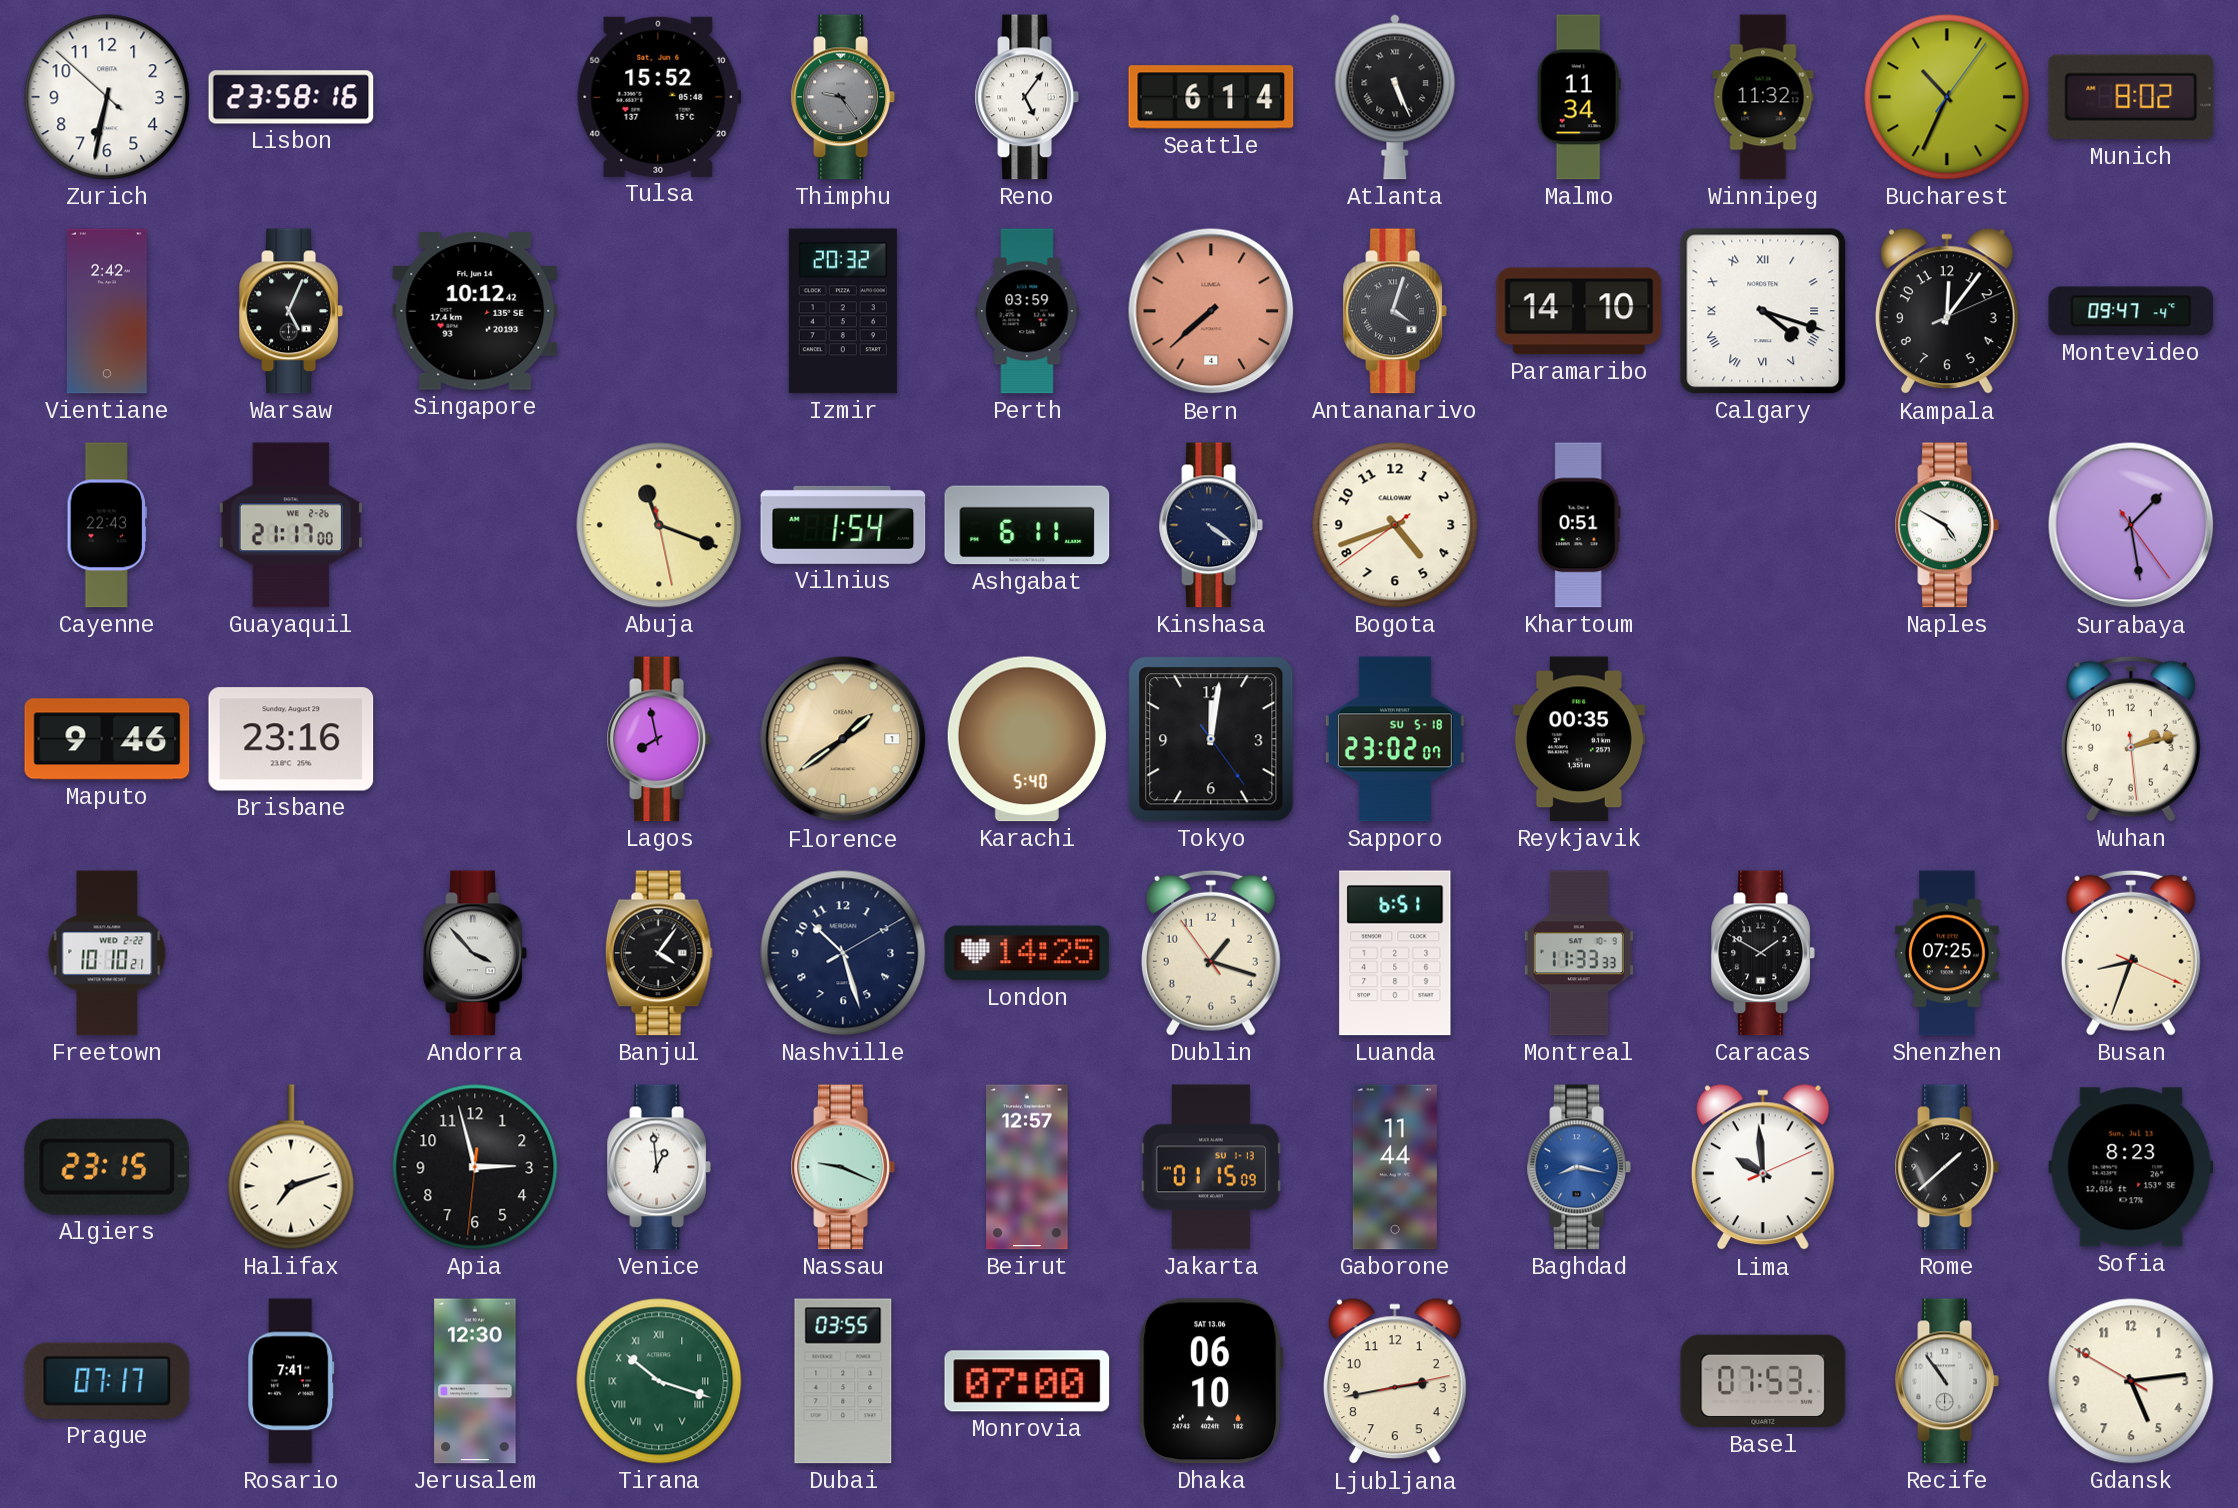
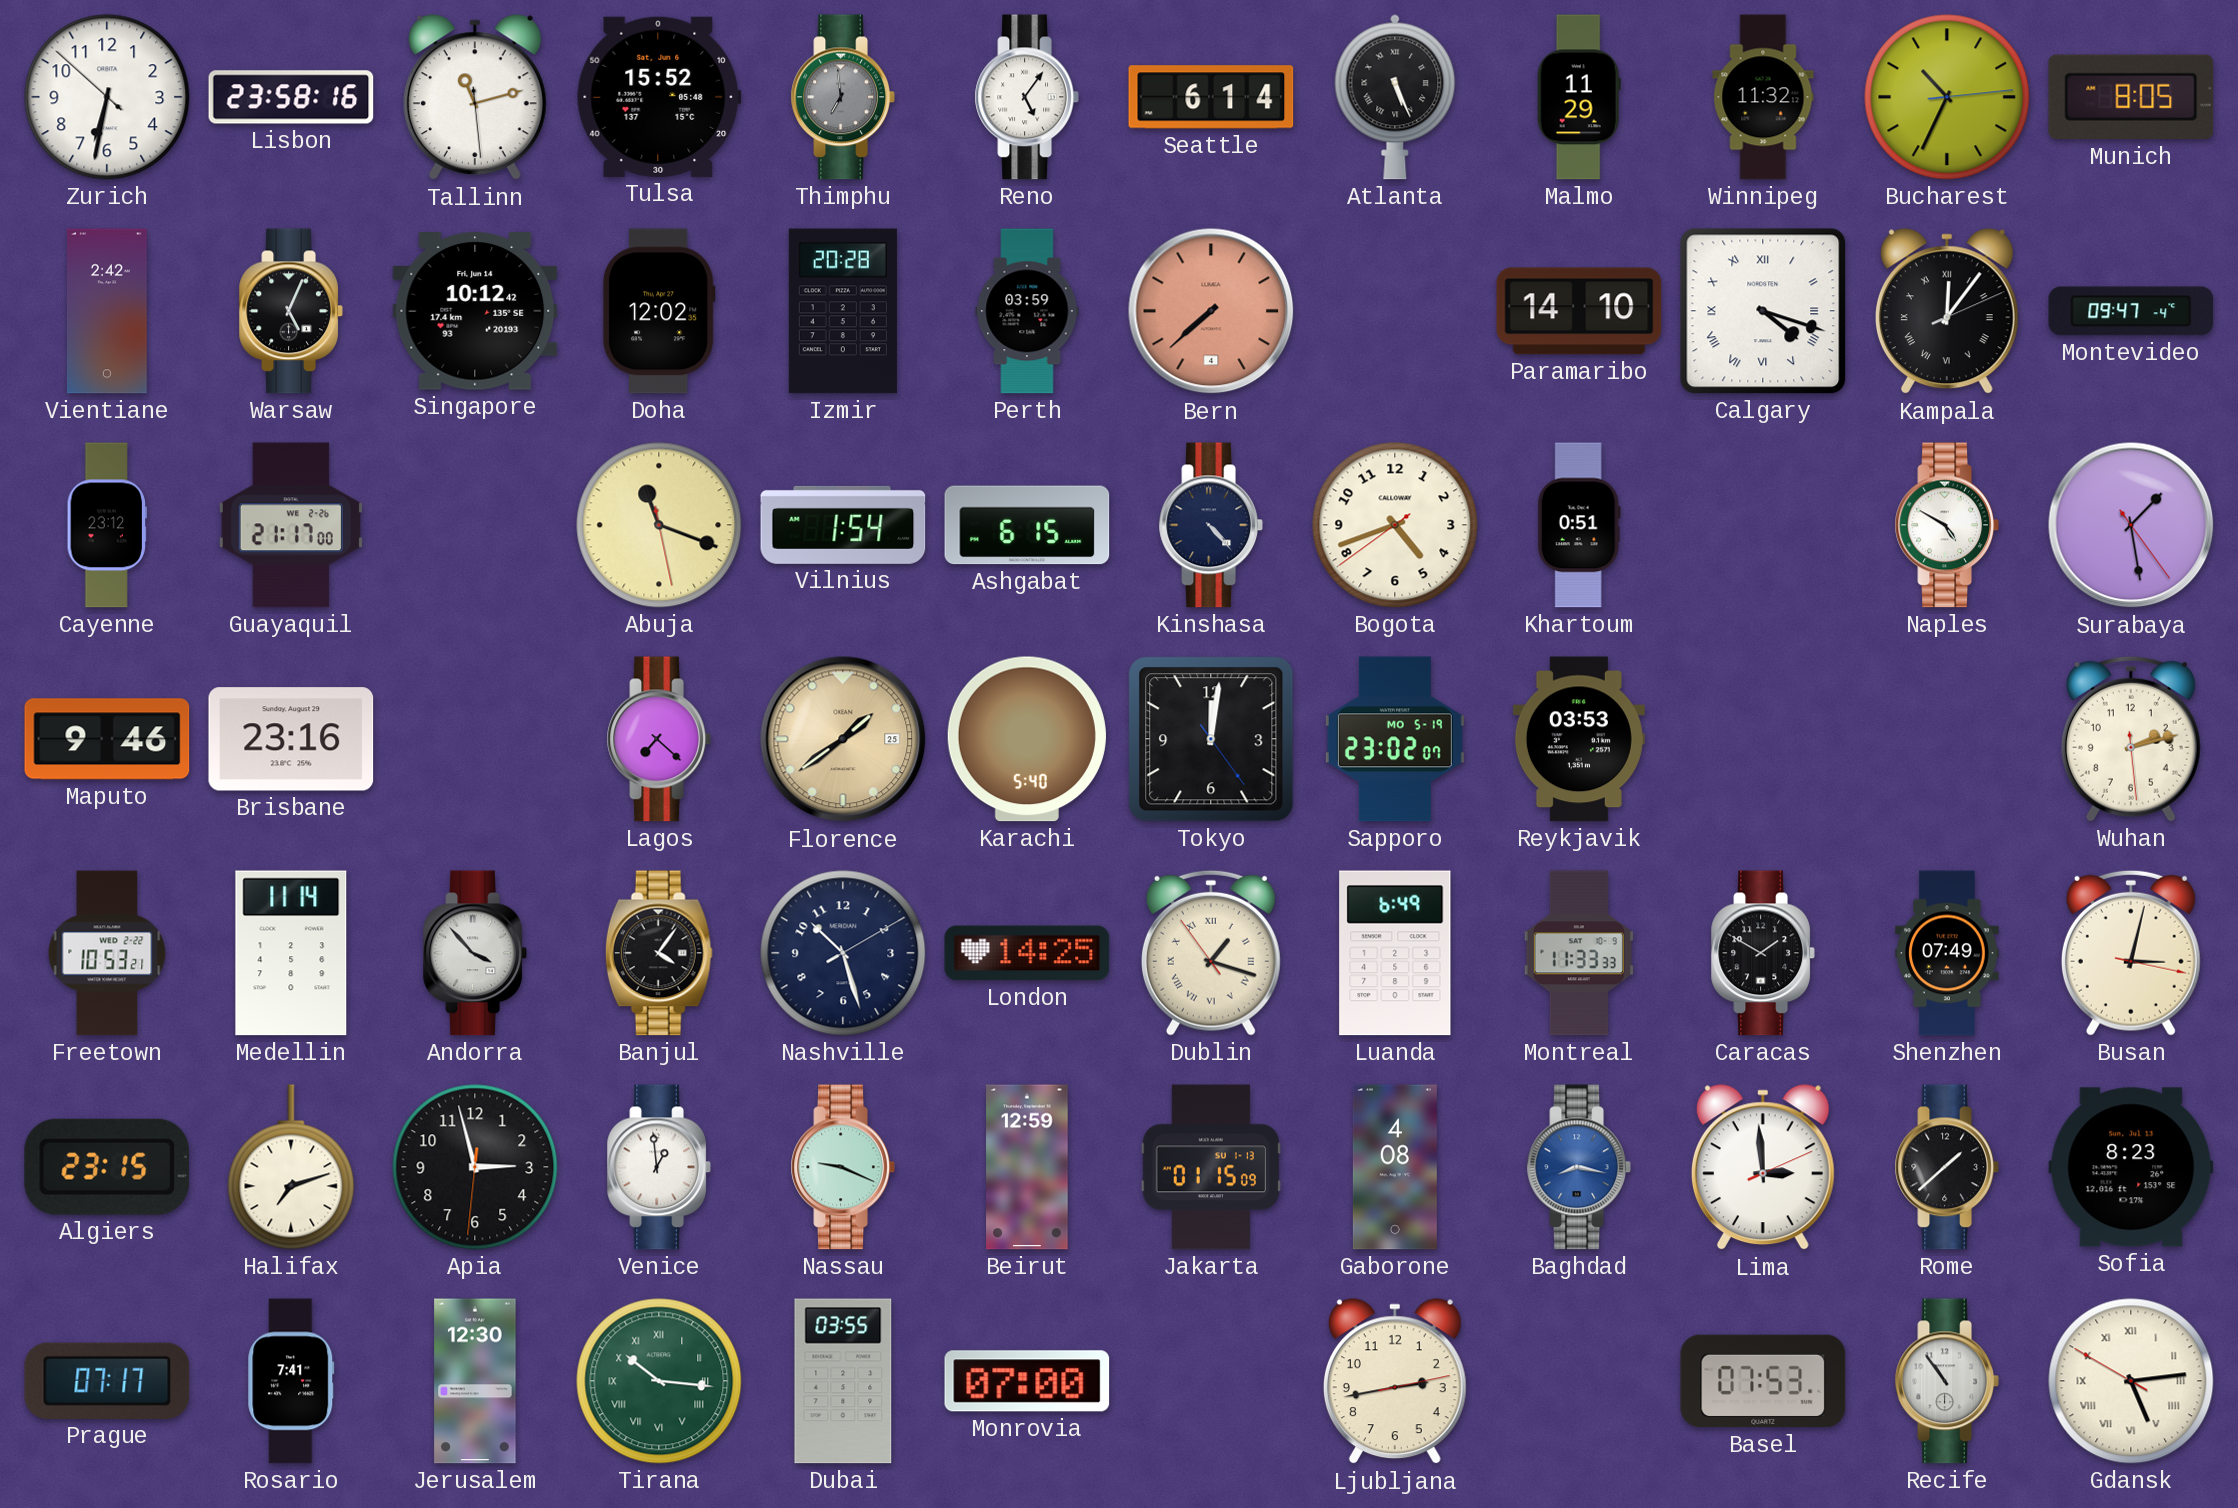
Tallinn: none -> 11:12 (475, 98)
Thimphu: 9:24 -> 6:59 (843, 97)
Malmo: 11:34 -> 11:29 (1579, 97)
Bucharest: 10:34:06 -> 10:34:14 (1947, 97)
Munich: 8:02 -> 8:05 (2131, 97)
Doha: none -> 12:02 (659, 311)
Izmir: 20:32 -> 20:28 (843, 311)
Antananarivo: 4:03 -> none (1395, 311)
Kampala numerals: Arabic -> Roman (1947, 312)
Cayenne: 22:43 -> 23:12 (106, 525)
Ashgabat: 6:11 -> 6:15 (1027, 525)
Kinshasa: 4:21 -> 4:23 (1211, 525)
Lagos: 7:58 -> 7:22 (659, 739)
Florence date: 1 -> 25 (843, 739)
Sapporo date: SU 5-18 -> MO 5-19 (1395, 739)
Reykjavik: 00:35 -> 03:53 (1579, 739)
Freetown: 10:10 -> 10:53 (107, 953)
Medellin: none -> 11:14 (291, 953)
Dublin numerals: Arabic -> Roman (1211, 953)
Luanda: 6:51 -> 6:49 (1395, 953)
Shenzhen: 07:25 -> 07:49 (1947, 953)
Busan: 8:33 -> 3:02 (2131, 953)
Beirut: 12:57 -> 12:59 (1027, 1167)
Gaborone: 11:44 -> 4:08 (1395, 1167)
Lima: 9:59 -> 2:59 (1763, 1168)
Tirana: 10:18 -> 10:16 (659, 1381)
Dhaka: 06:10 -> none (1211, 1381)
Gdansk numerals: Arabic -> Roman (2131, 1381)
